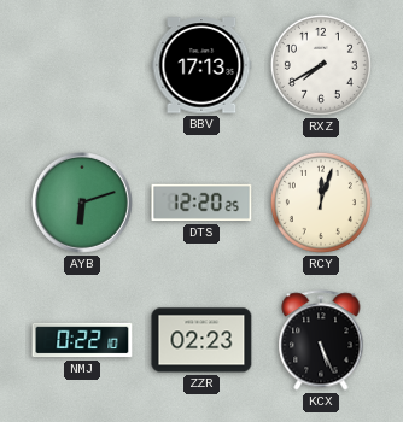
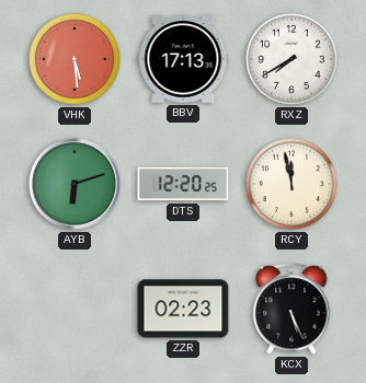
VHK: none -> 5:29 (75, 59)
RCY: 12:03 -> 11:58 (291, 184)
NMJ: 0:22 -> none (82, 340)
